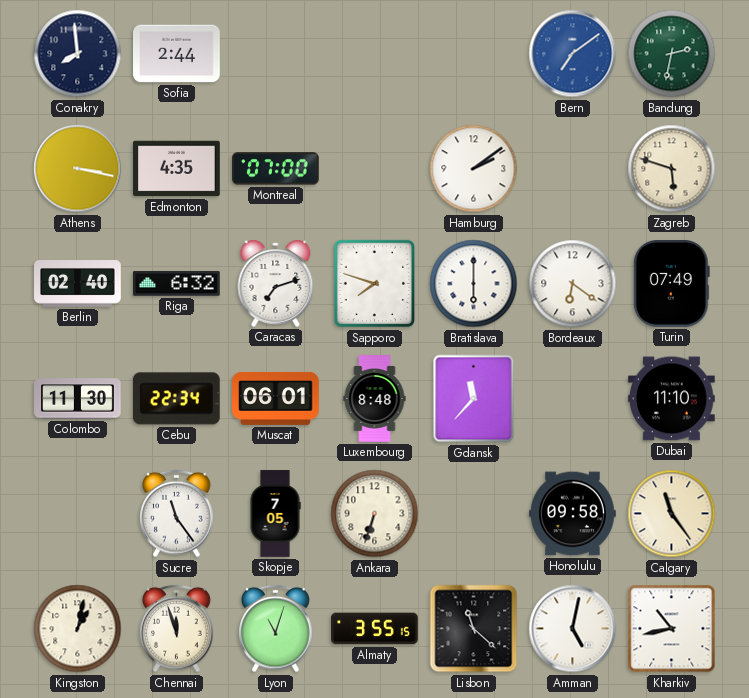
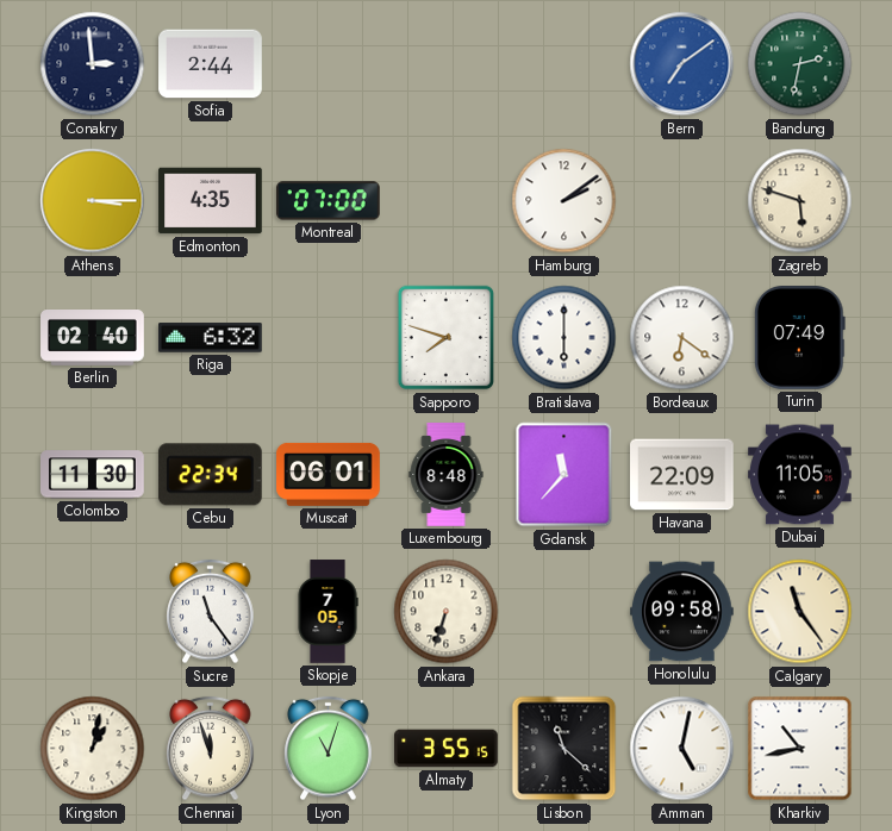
Conakry: 7:59 -> 2:59 (93, 64)
Athens: 3:17 -> 3:15 (93, 201)
Caracas: 7:12 -> none (276, 283)
Havana: none -> 22:09 (682, 475)
Dubai: 11:10 -> 11:05 (800, 475)
